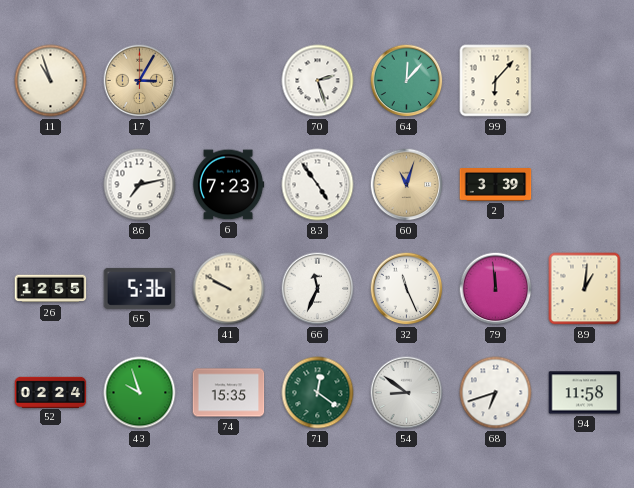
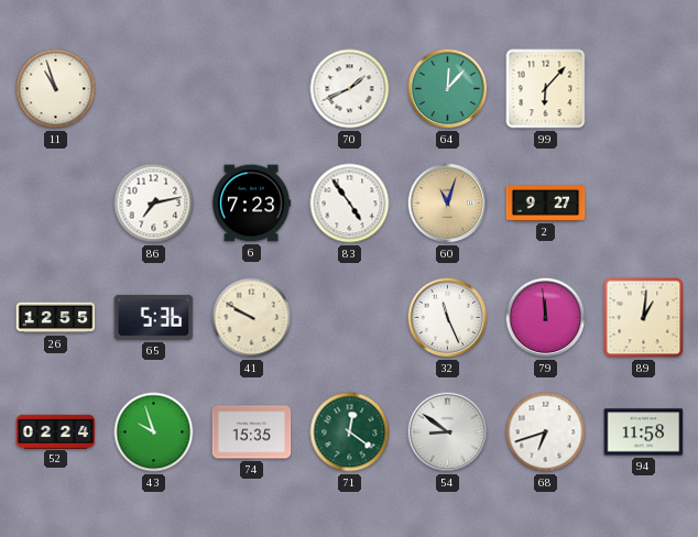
17: 3:05 -> none (140, 81)
70: 2:27 -> 1:41 (350, 89)
2: 3:39 -> 9:27 (546, 204)
66: 11:34 -> none (318, 289)
